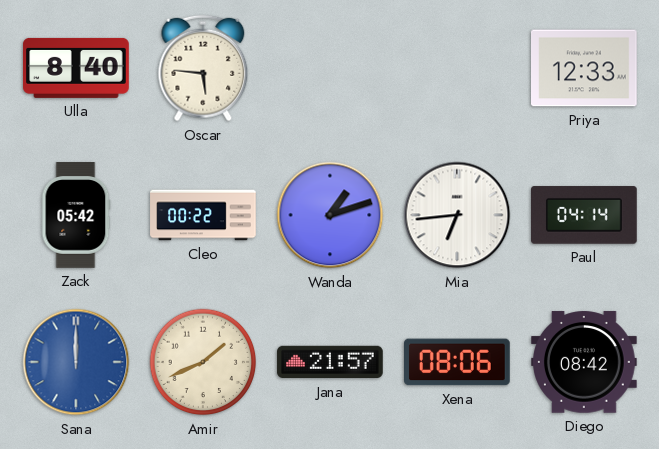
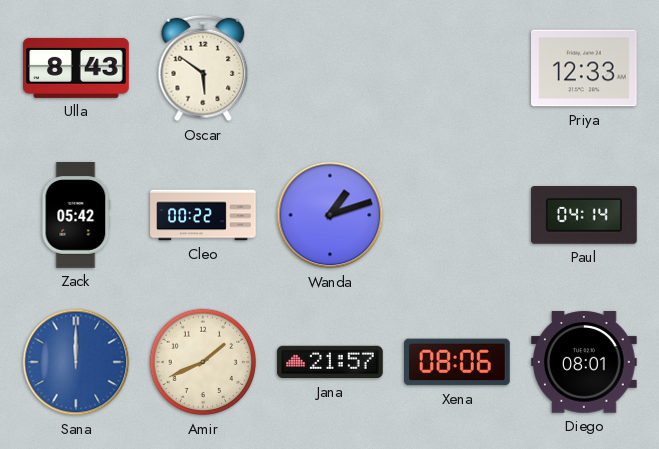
Ulla: 8:40 -> 8:43 (76, 68)
Oscar: 5:46 -> 5:51 (203, 68)
Mia: 6:44 -> none (457, 215)
Diego: 08:42 -> 08:01 (585, 362)
